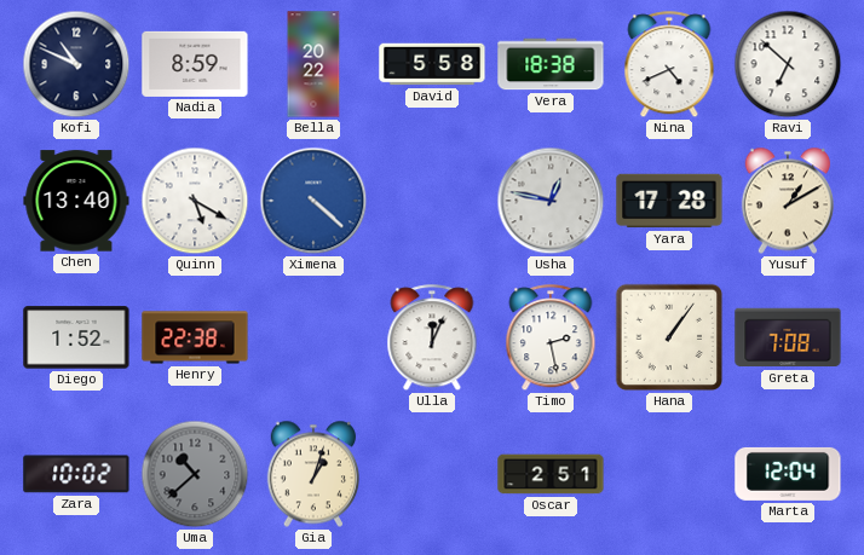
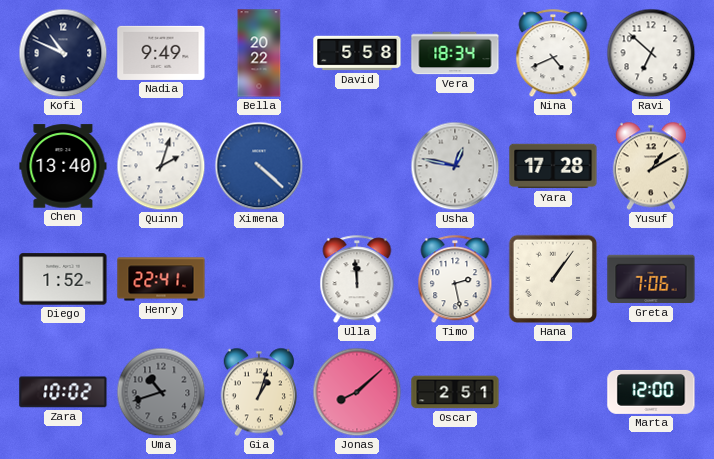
Nadia: 8:59 -> 9:49 (161, 53)
Vera: 18:38 -> 18:34 (455, 53)
Quinn: 5:20 -> 2:03 (161, 166)
Henry: 22:38 -> 22:41 (161, 279)
Ulla: 12:04 -> 11:59 (357, 280)
Greta: 7:08 -> 7:06 (651, 279)
Uma: 10:38 -> 10:42 (161, 392)
Jonas: none -> 8:08 (357, 392)
Marta: 12:04 -> 12:00 (651, 392)
